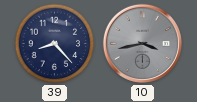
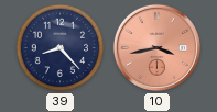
10 dial: grey -> salmon (156, 47)
